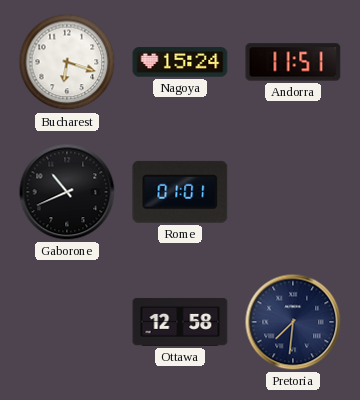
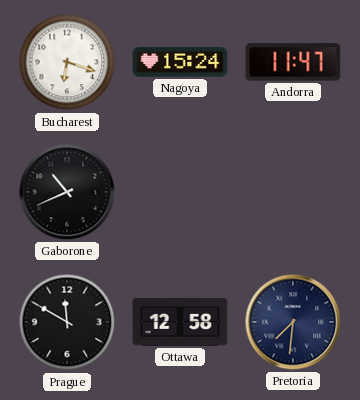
Andorra: 11:51 -> 11:47 (293, 62)
Rome: 01:01 -> none (180, 192)
Prague: none -> 11:50 (67, 322)
